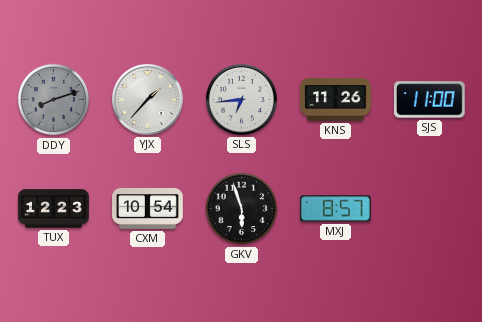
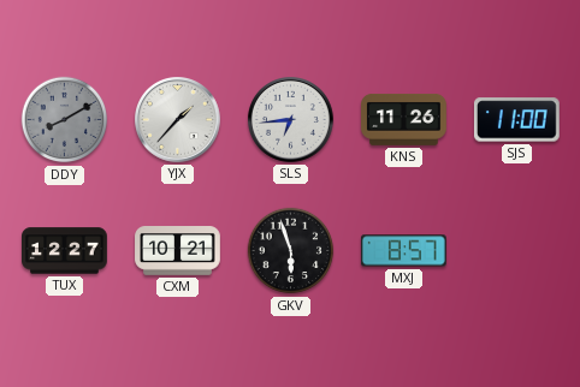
DDY: 8:12 -> 8:10 (65, 120)
TUX: 12:23 -> 12:27 (65, 251)
CXM: 10:54 -> 10:21 (178, 251)
